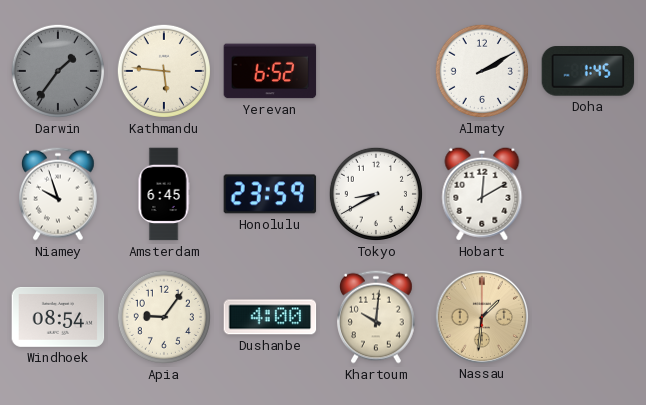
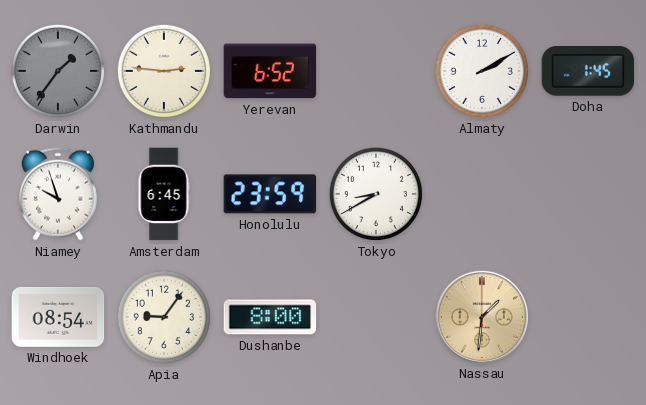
Kathmandu: 5:46 -> 2:46 (164, 71)
Hobart: 12:10 -> none (482, 194)
Dushanbe: 4:00 -> 8:00 (270, 317)
Khartoum: 10:01 -> none (377, 317)
